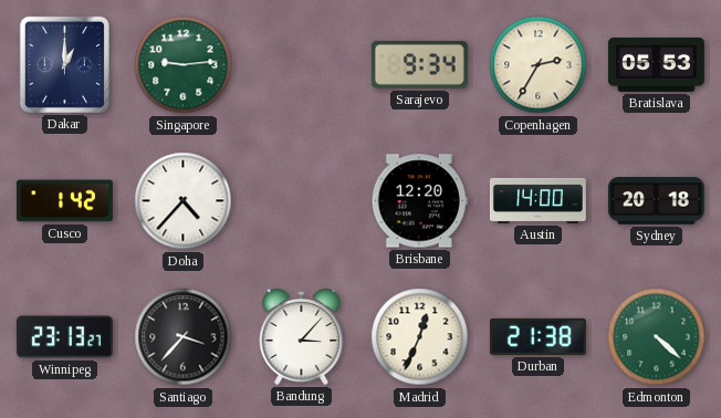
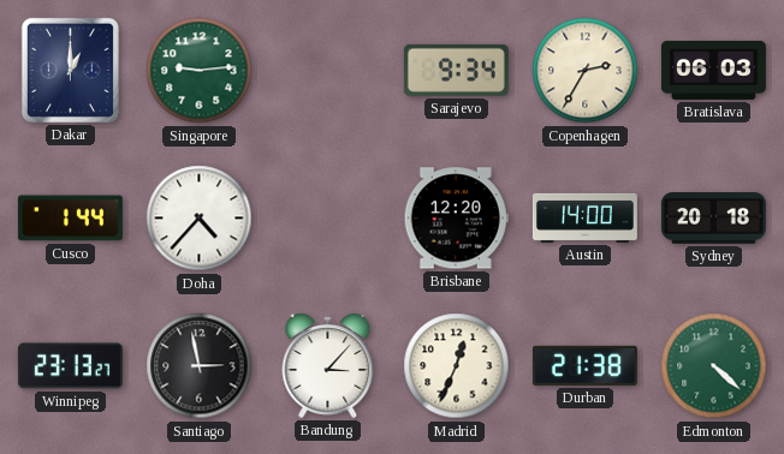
Bratislava: 05:53 -> 06:03 (713, 70)
Cusco: 1:42 -> 1:44 (70, 219)
Santiago: 3:37 -> 2:58 (200, 366)
